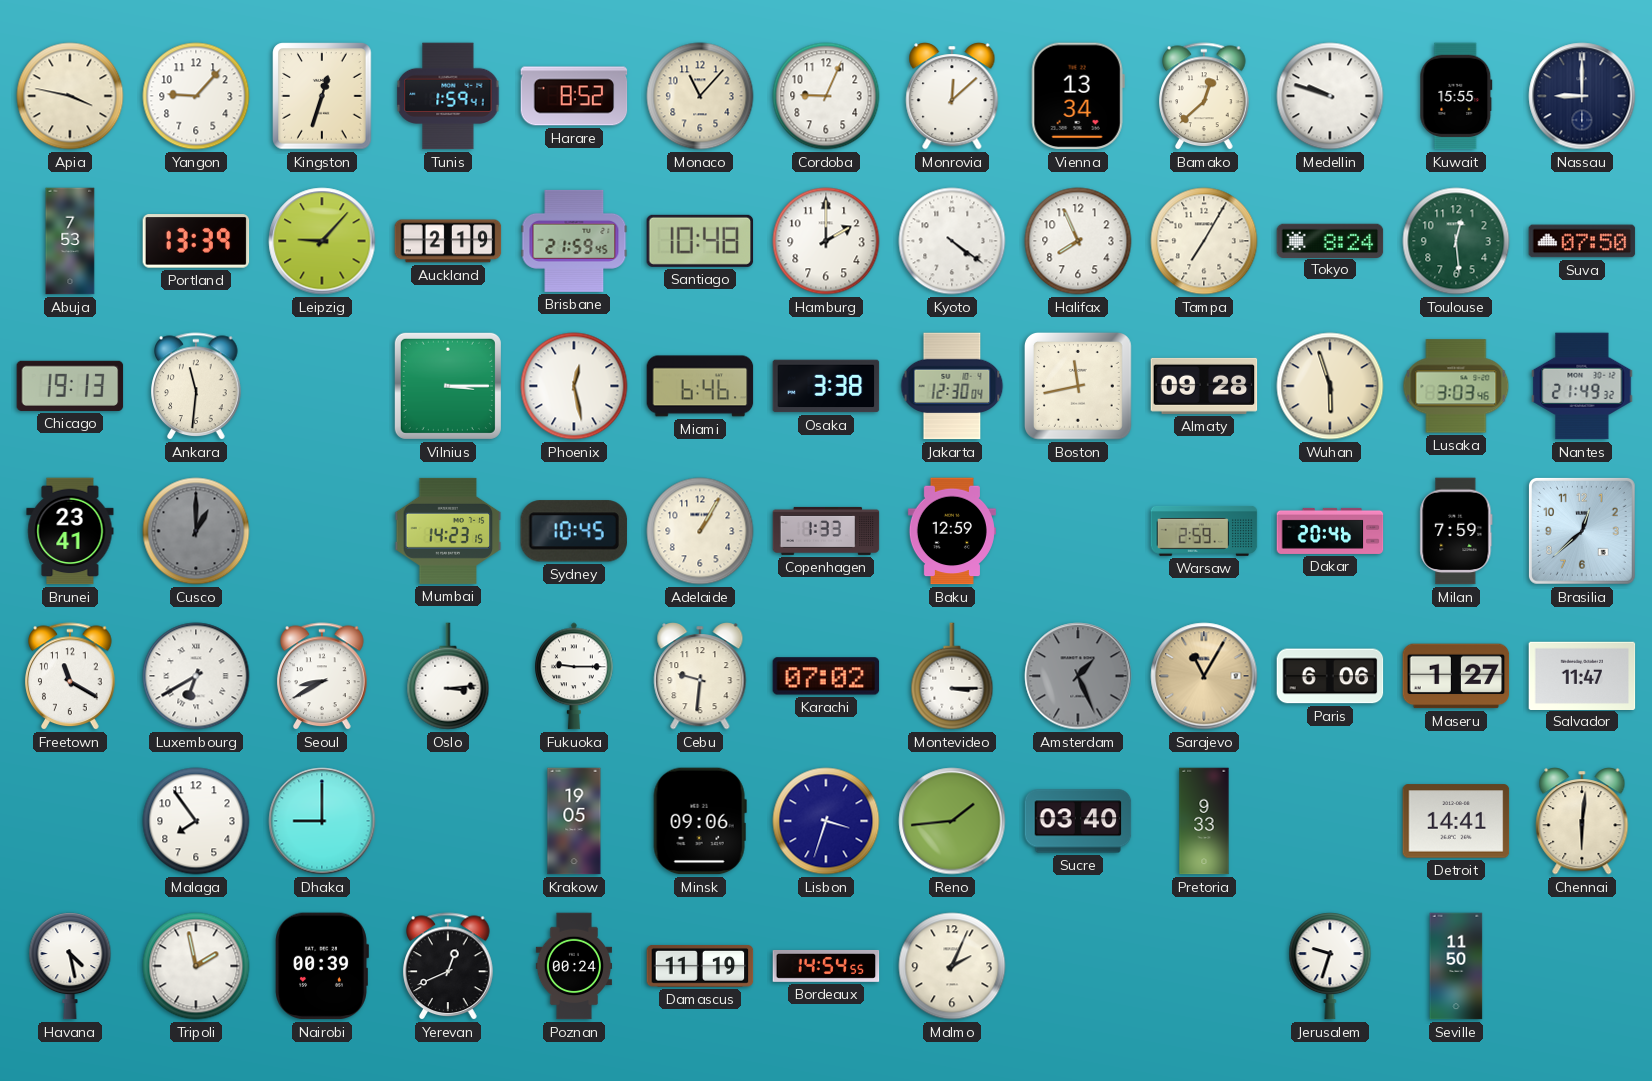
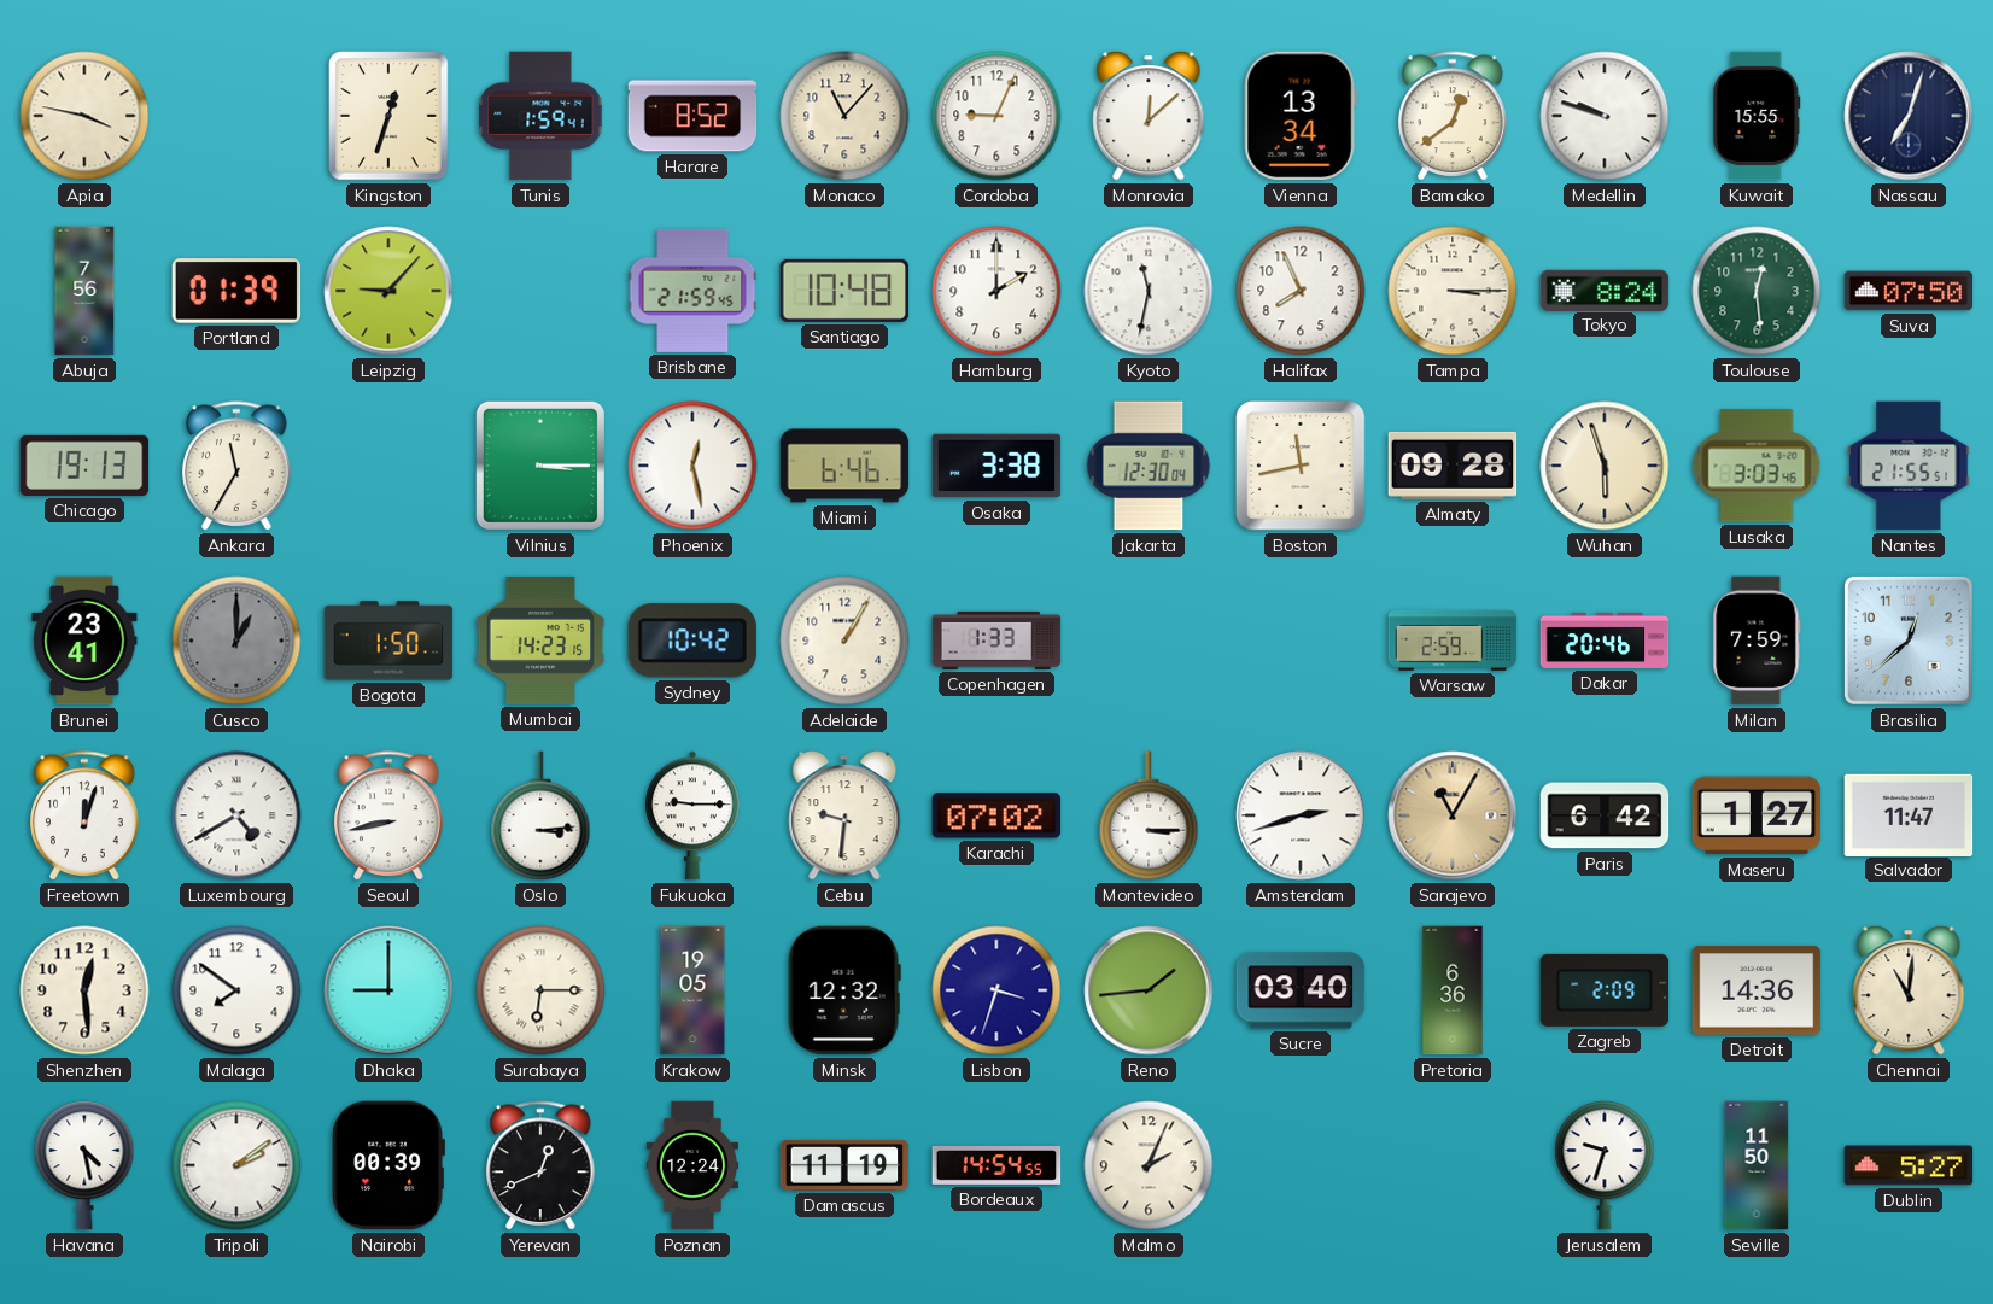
Yangon: 9:07 -> none (196, 96)
Bamako: 12:38 -> 12:39 (1453, 116)
Nassau: 9:00 -> 7:03 (1909, 116)
Abuja: 7:53 -> 7:56 (84, 291)
Portland: 13:39 -> 01:39 (236, 291)
Auckland: 2:19 -> none (448, 241)
Kyoto: 4:21 -> 11:32 (1149, 291)
Tampa: 7:05 -> 3:15 (1453, 291)
Ankara: 11:31 -> 11:35 (236, 466)
Nantes: 21:49 -> 21:55 (1909, 466)
Bogota: none -> 1:50 (388, 641)
Sydney: 10:45 -> 10:42 (692, 641)
Baku: 12:59 -> none (952, 531)
Freetown: 11:20 -> 12:03 (84, 815)
Luxembourg: 6:40 -> 4:40 (236, 815)
Seoul: 8:40 -> 8:43 (388, 815)
Amsterdam: 1:26 -> 2:42 (1301, 815)
Amsterdam dial: grey -> white (1301, 815)
Paris: 6:06 -> 6:42 (1605, 815)
Shenzhen: none -> 12:29 (84, 990)
Malaga: 7:54 -> 7:51 (236, 990)
Surabaya: none -> 6:15 (540, 990)
Minsk: 09:06 -> 12:32 (844, 990)
Pretoria: 9:33 -> 6:36 (1453, 990)
Zagreb: none -> 2:09 (1605, 990)
Detroit: 14:41 -> 14:36 (1757, 990)
Chennai: 6:01 -> 11:01 (1909, 990)
Tripoli: 1:58 -> 2:09 (236, 1165)
Poznan: 00:24 -> 12:24 (692, 1165)
Dublin: none -> 5:27 (1909, 1165)
